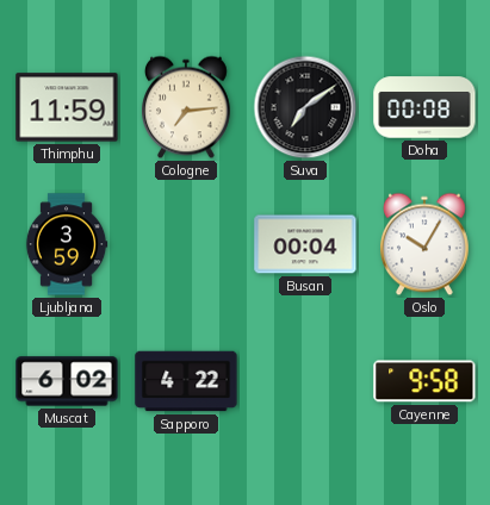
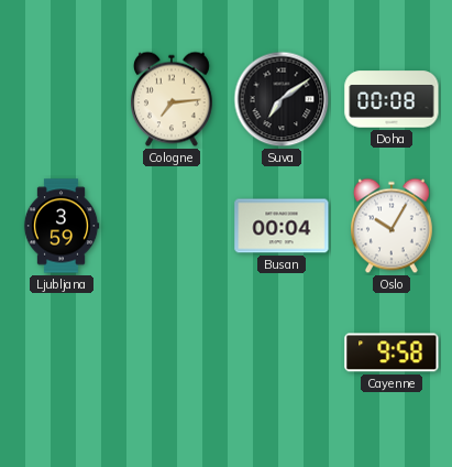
Thimphu: 11:59 -> none (67, 107)
Muscat: 6:02 -> none (67, 381)
Sapporo: 4:22 -> none (186, 381)
